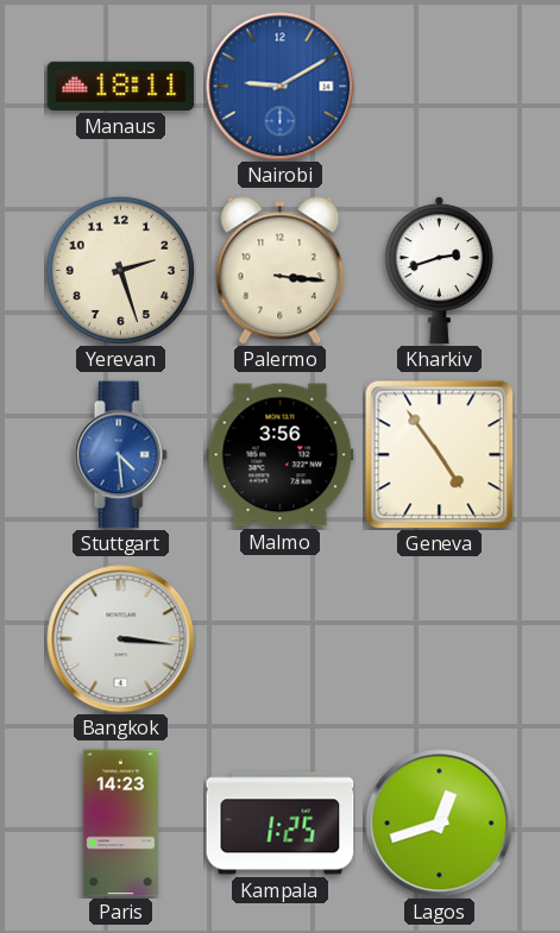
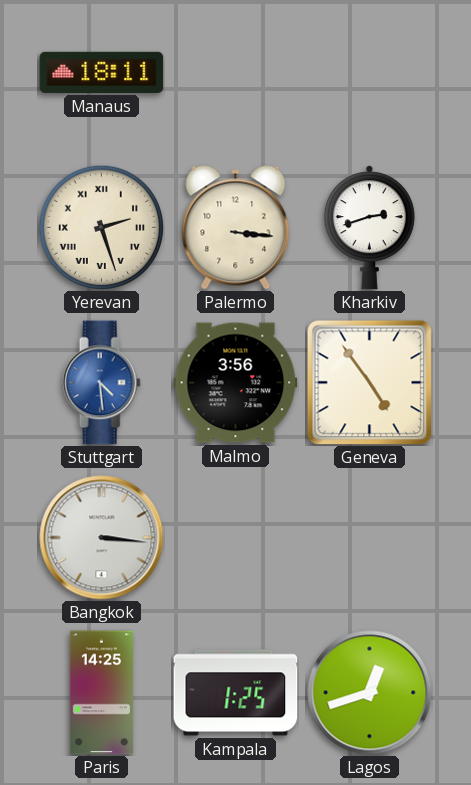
Nairobi: 9:10 -> none (281, 87)
Yerevan numerals: Arabic -> Roman (101, 227)
Paris: 14:23 -> 14:25 (101, 693)
